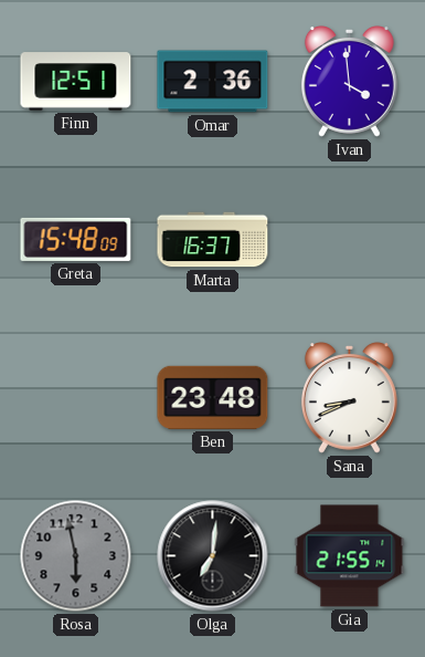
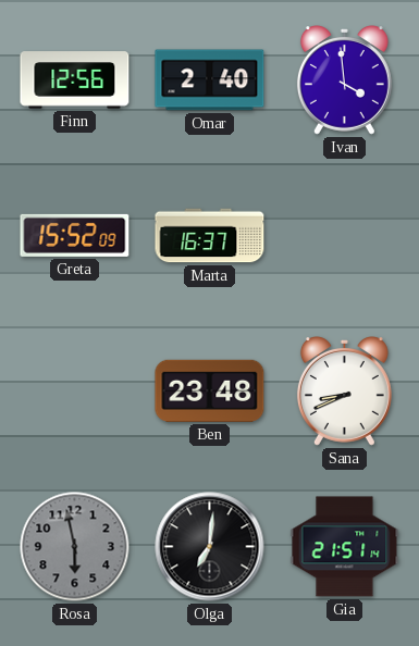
Finn: 12:51 -> 12:56 (75, 80)
Omar: 2:36 -> 2:40 (210, 80)
Greta: 15:48 -> 15:52 (75, 235)
Gia: 21:55 -> 21:51 (345, 547)
